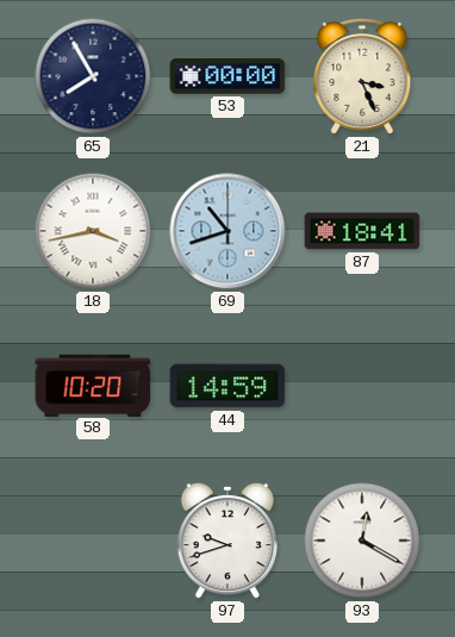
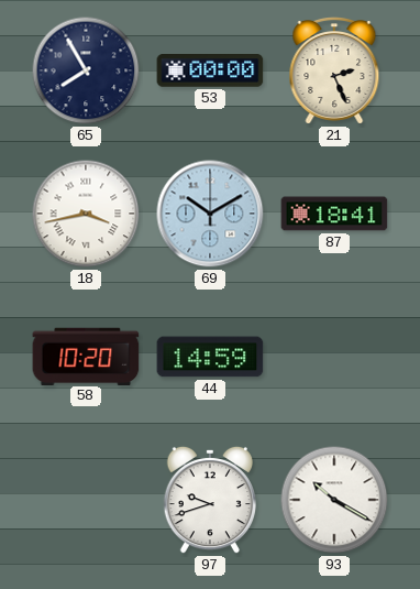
21: 3:26 -> 2:26 (334, 72)
69: 10:42 -> 10:10 (210, 214)
93: 12:20 -> 10:20 (334, 500)
